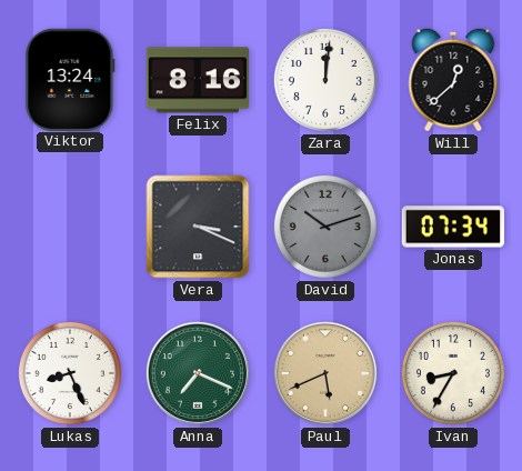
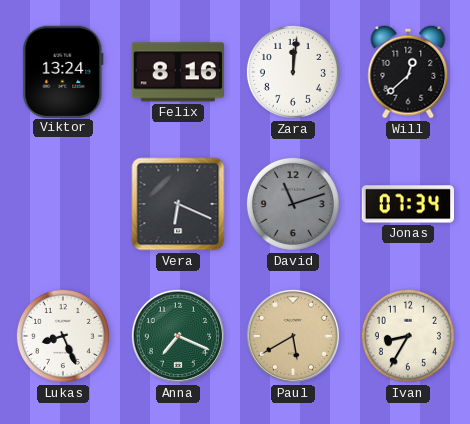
Vera: 3:19 -> 6:19 (178, 204)
David: 10:12 -> 11:12 (293, 204)
Paul: 5:41 -> 5:40 (293, 336)
